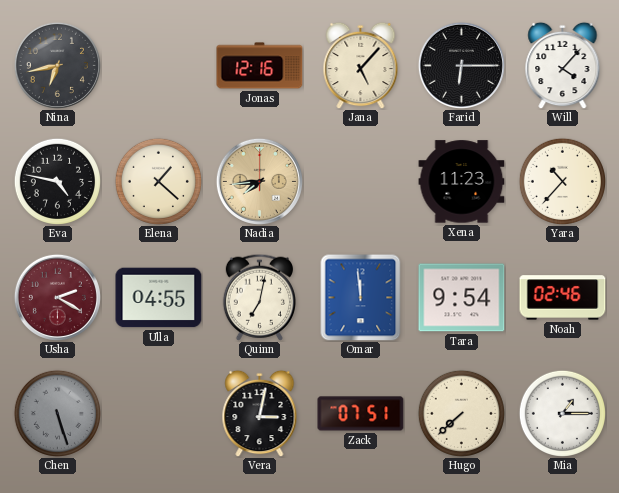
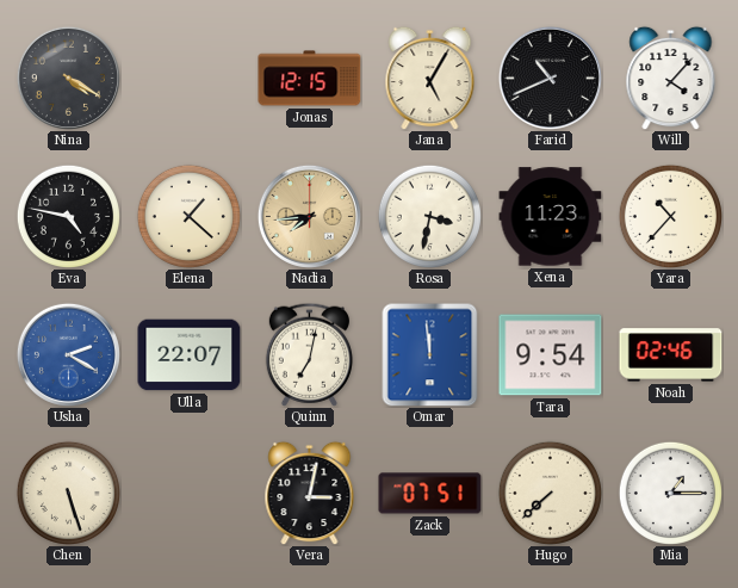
Nina: 6:43 -> 4:20 (68, 78)
Jonas: 12:16 -> 12:15 (310, 79)
Jana: 5:07 -> 5:05 (430, 78)
Farid: 6:15 -> 10:41 (550, 78)
Rosa: none -> 3:32 (429, 216)
Usha dial: burgundy -> blue (68, 354)
Ulla: 04:55 -> 22:07 (190, 355)
Chen dial: grey -> cream (68, 493)
